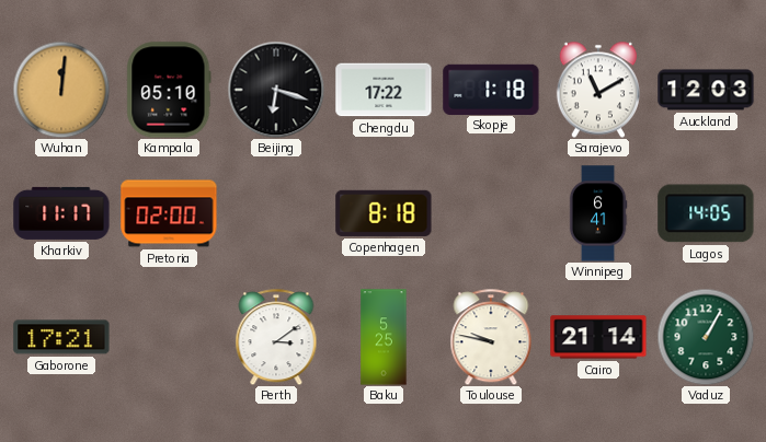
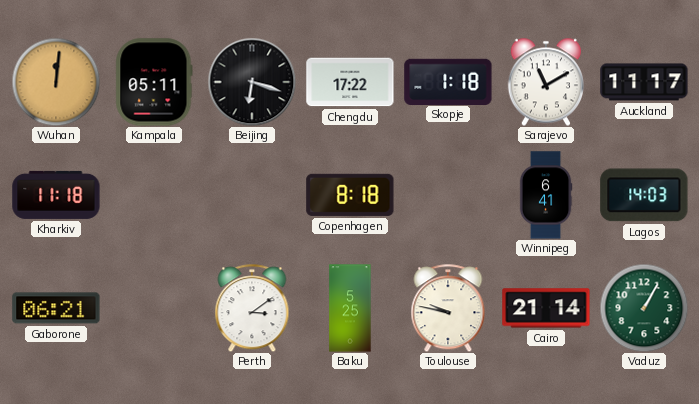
Kampala: 05:10 -> 05:11 (154, 82)
Auckland: 12:03 -> 11:17 (644, 82)
Kharkiv: 11:17 -> 11:18 (56, 195)
Pretoria: 02:00 -> none (169, 213)
Lagos: 14:05 -> 14:03 (644, 195)
Gaborone: 17:21 -> 06:21 (56, 308)
